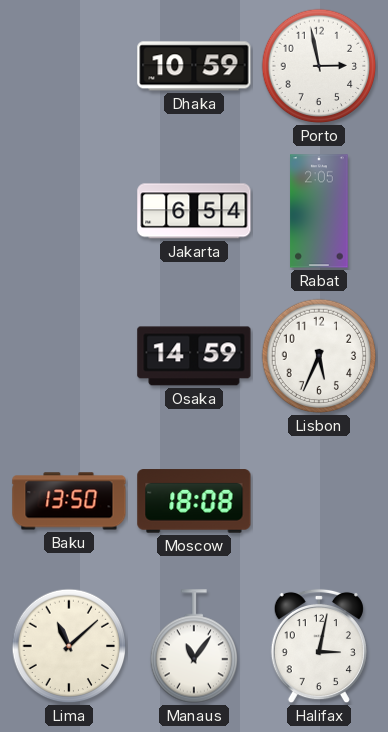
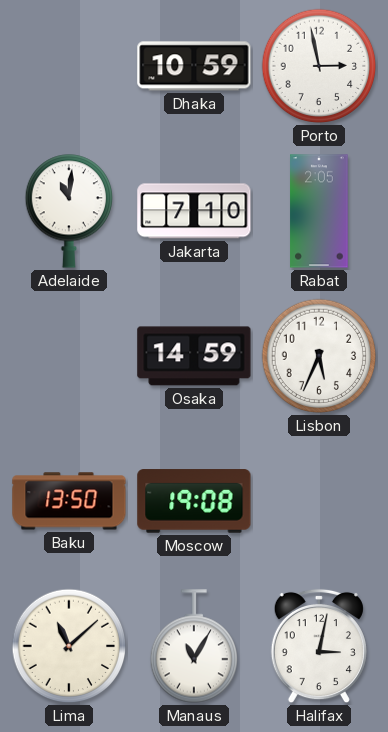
Adelaide: none -> 11:01 (68, 211)
Jakarta: 6:54 -> 7:10 (194, 211)
Moscow: 18:08 -> 19:08 (194, 501)
Manaus: 11:06 -> 11:05 (193, 646)
